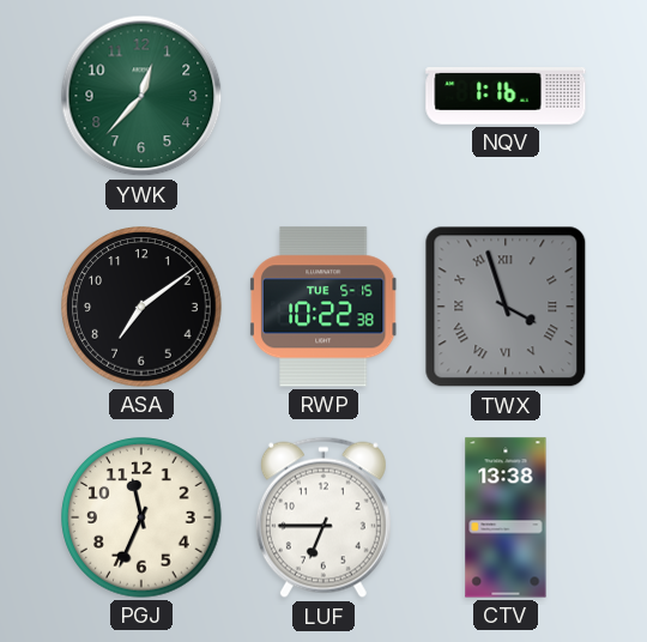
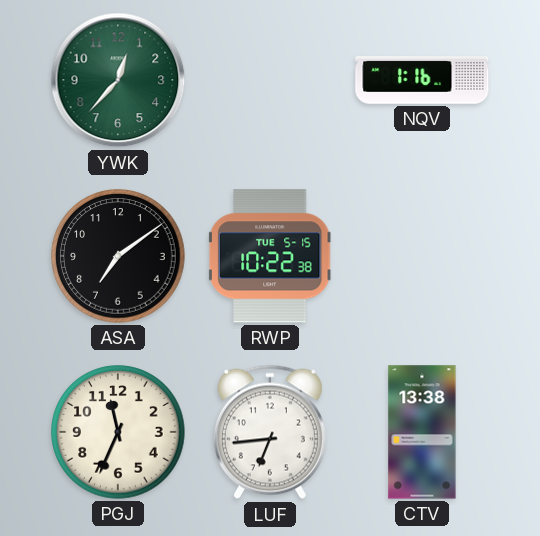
TWX: 3:57 -> none (506, 307)
LUF: 6:45 -> 6:44 (270, 432)
